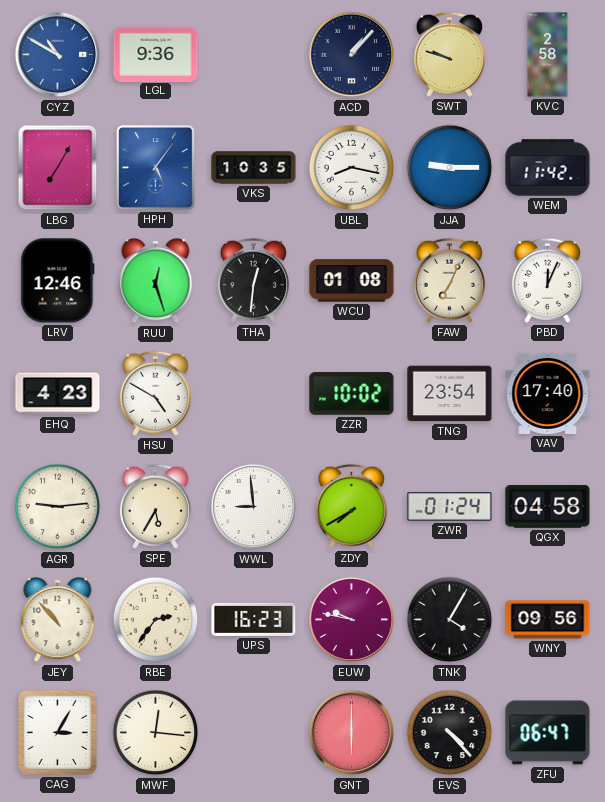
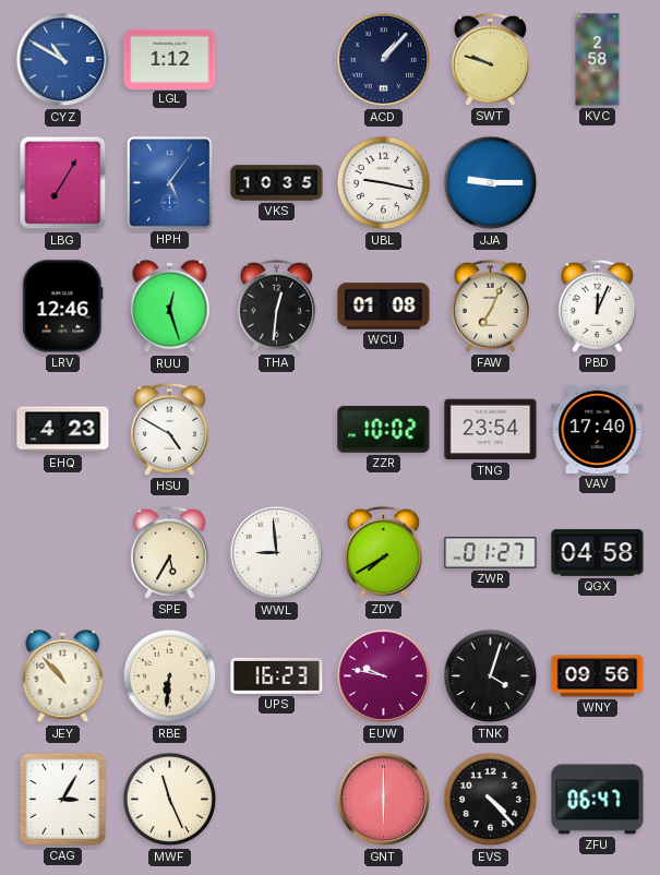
LGL: 9:36 -> 1:12 (170, 59)
UBL: 8:17 -> 9:17 (384, 183)
WEM: 11:42 -> none (548, 168)
AGR: 9:14 -> none (58, 507)
ZWR: 01:24 -> 01:27 (491, 553)
RBE: 2:36 -> 6:31 (170, 676)
TNK: 4:05 -> 4:03 (491, 676)
MWF: 12:16 -> 11:26 (170, 800)
